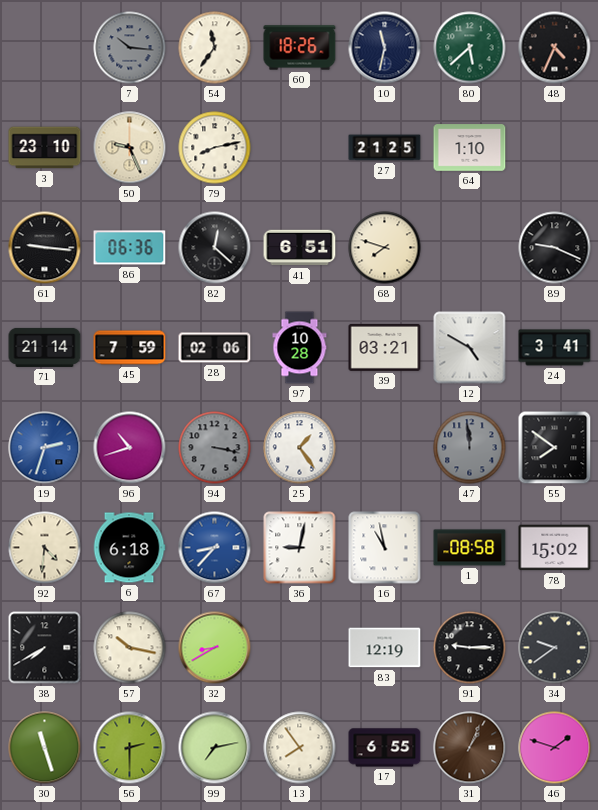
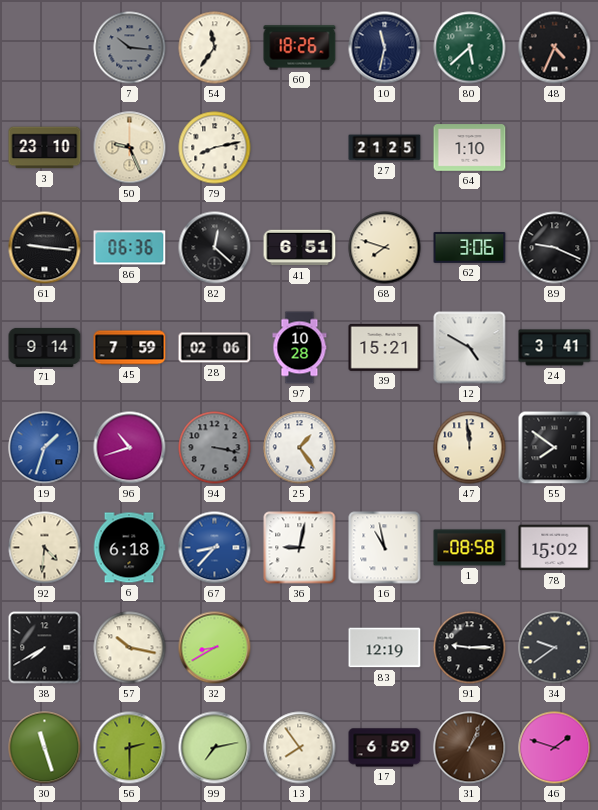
62: none -> 3:06 (470, 248)
71: 21:14 -> 9:14 (45, 347)
39: 03:21 -> 15:21 (385, 347)
19: 2:33 -> 1:33 (45, 448)
47 dial: grey -> cream (470, 448)
17: 6:55 -> 6:59 (385, 748)
